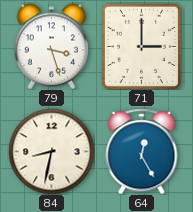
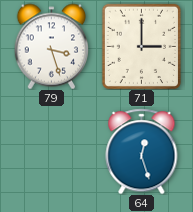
84: 8:32 -> none (51, 151)
64: 12:25 -> 12:27 (142, 151)
